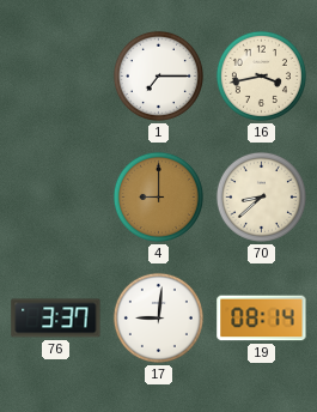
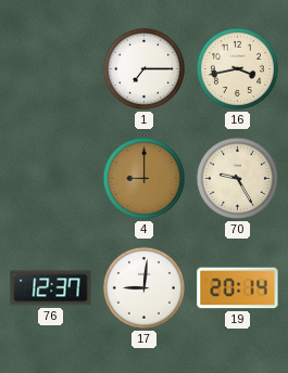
70: 8:38 -> 9:25 (237, 178)
76: 3:37 -> 12:37 (51, 288)
19: 08:14 -> 20:14 (238, 288)
